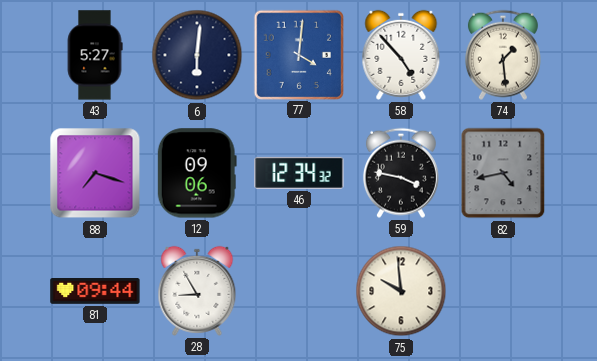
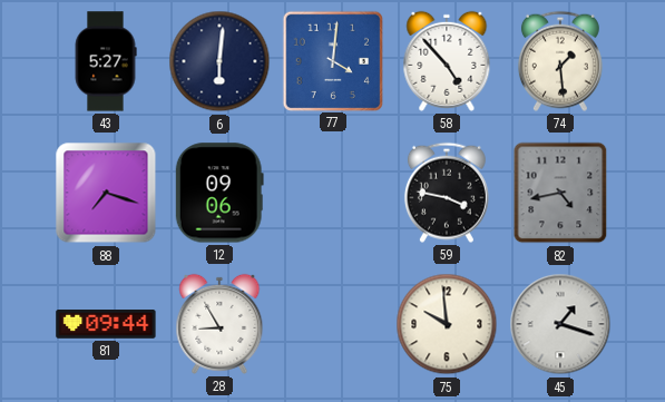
46: 12:34 -> none (299, 173)
45: none -> 1:18 (560, 324)
